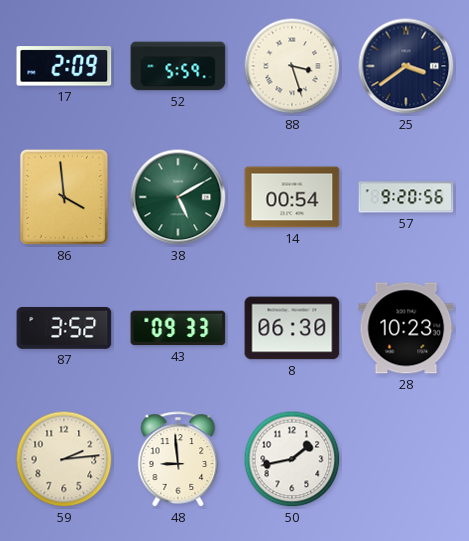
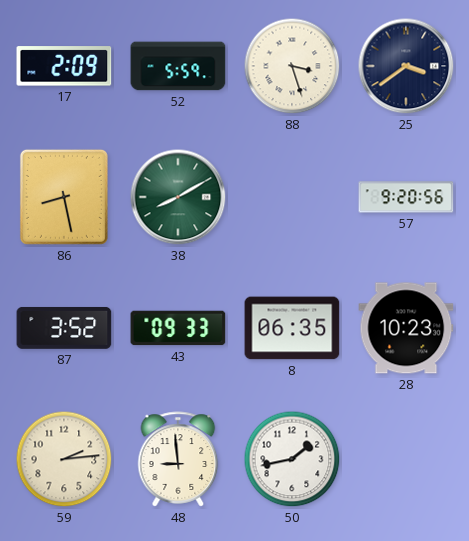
86: 3:59 -> 8:28 (64, 197)
38: 5:10 -> 8:10 (178, 197)
14: 00:54 -> none (292, 197)
8: 06:30 -> 06:35 (292, 328)
